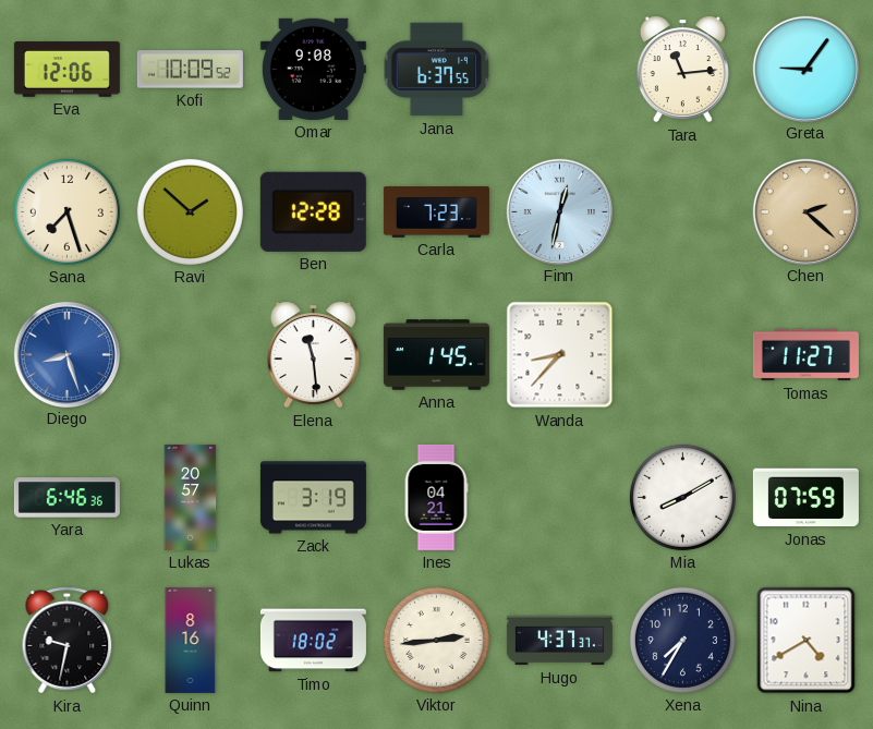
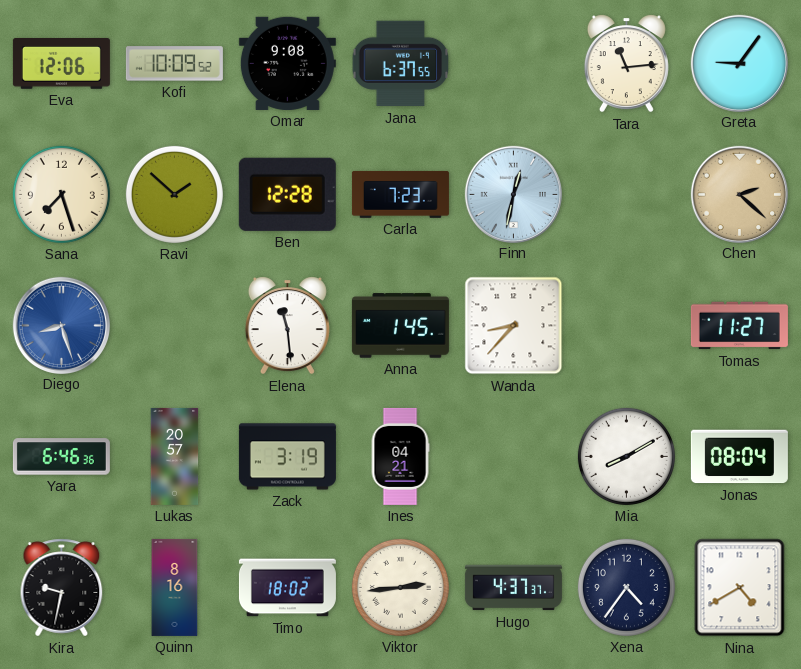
Jonas: 07:59 -> 08:04 (739, 457)
Xena: 7:35 -> 4:36 (626, 587)
